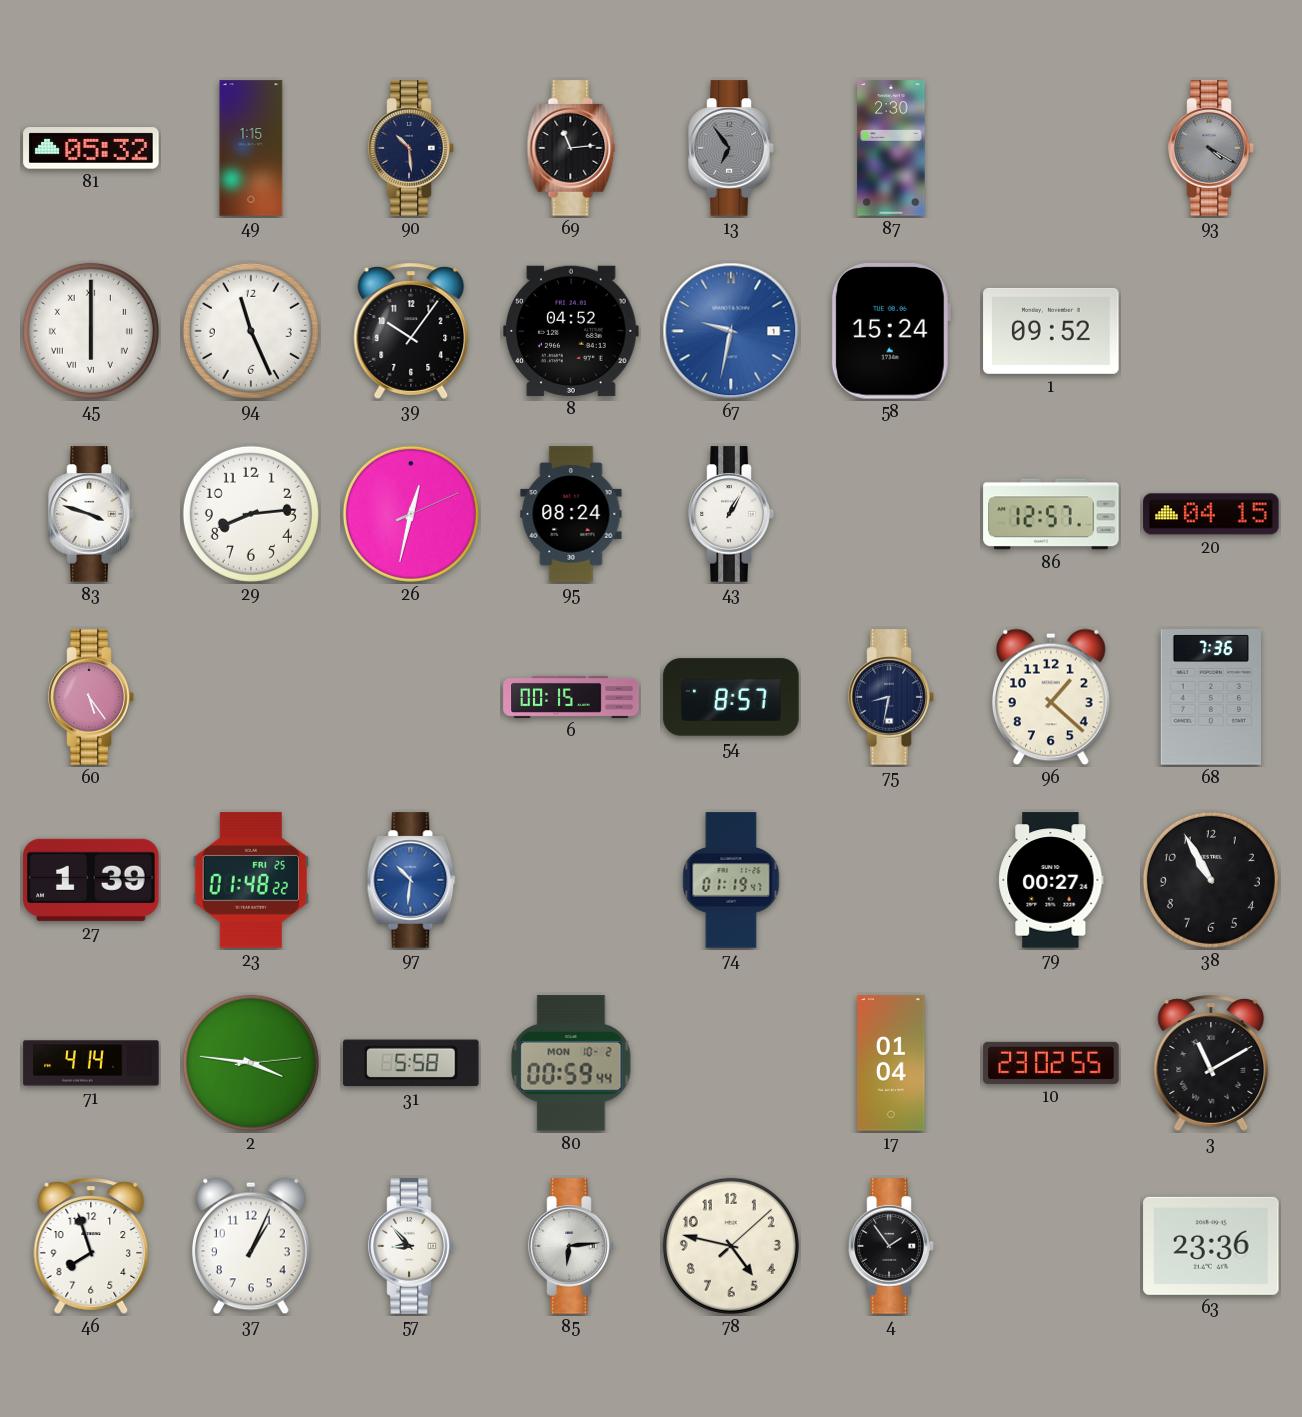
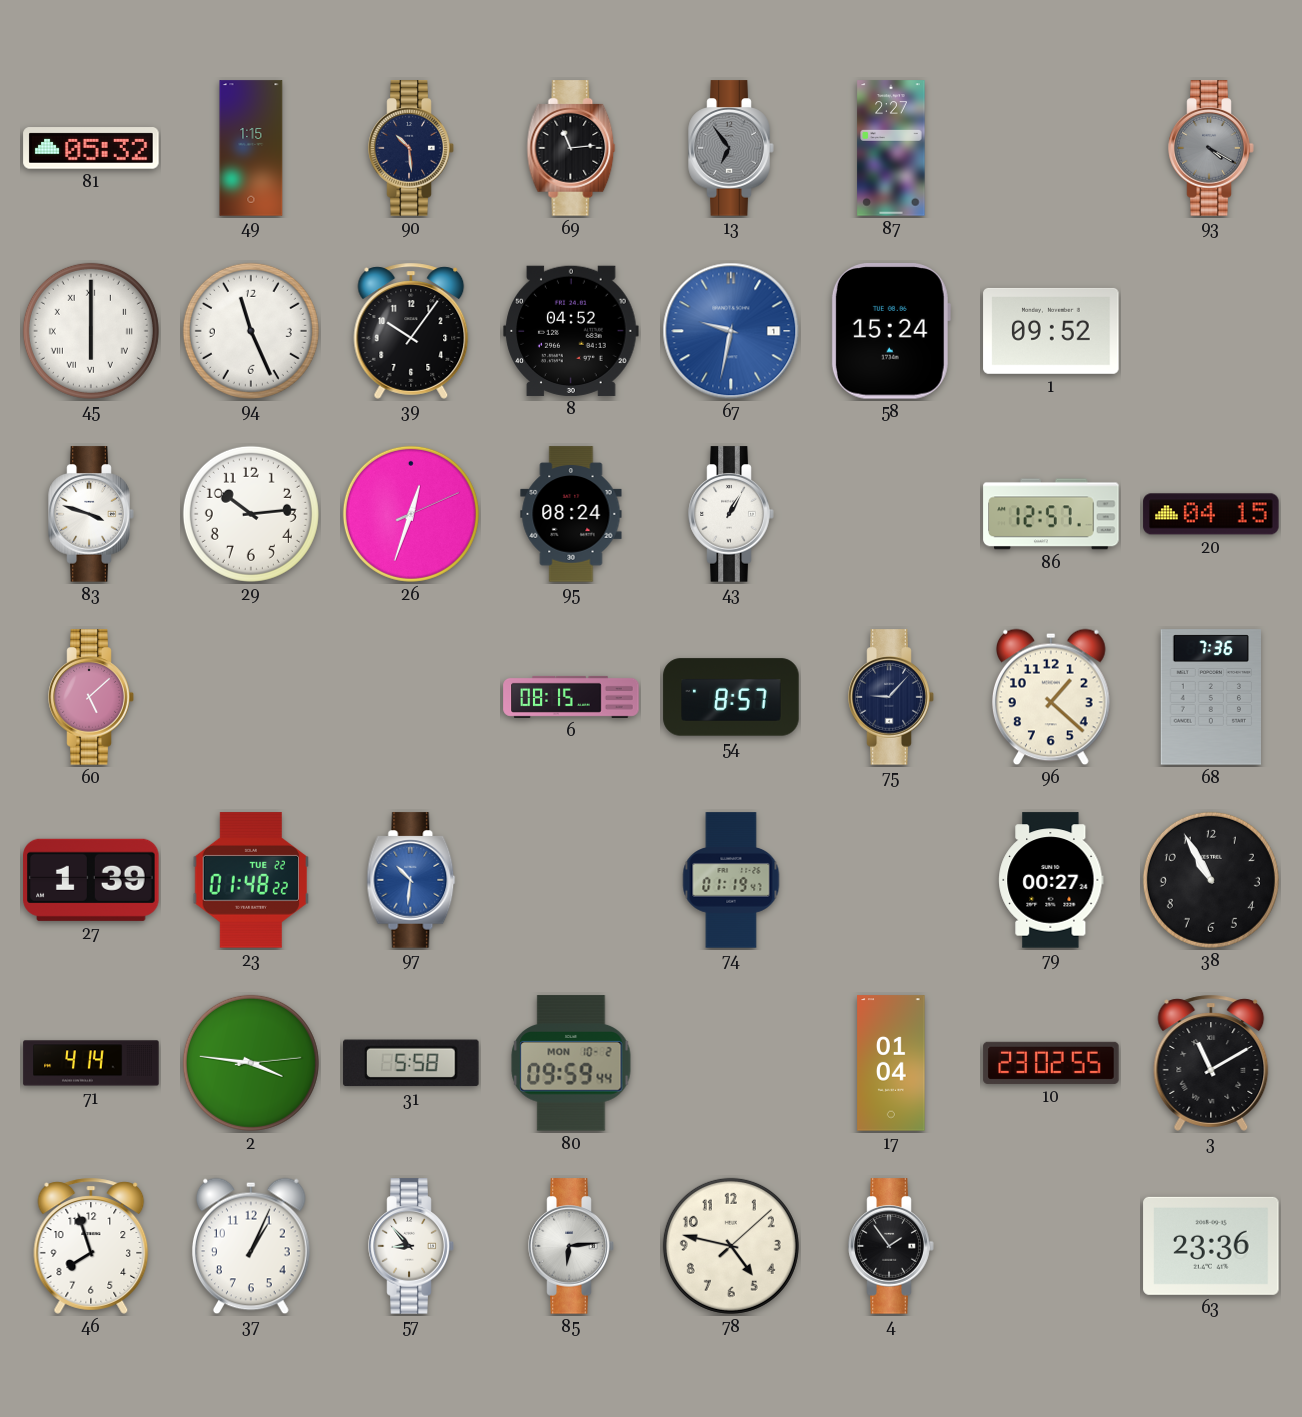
87: 2:30 -> 2:27 (891, 148)
29: 8:14 -> 10:14 (251, 514)
26: 12:32 -> 12:33 (411, 514)
60: 5:24 -> 5:08 (91, 697)
6: 00:15 -> 08:15 (571, 697)
75: 8:32 -> 9:07 (891, 697)
23 date: FRI 25 -> TUE 22 (250, 880)
80: 00:59 -> 09:59 (571, 1063)
